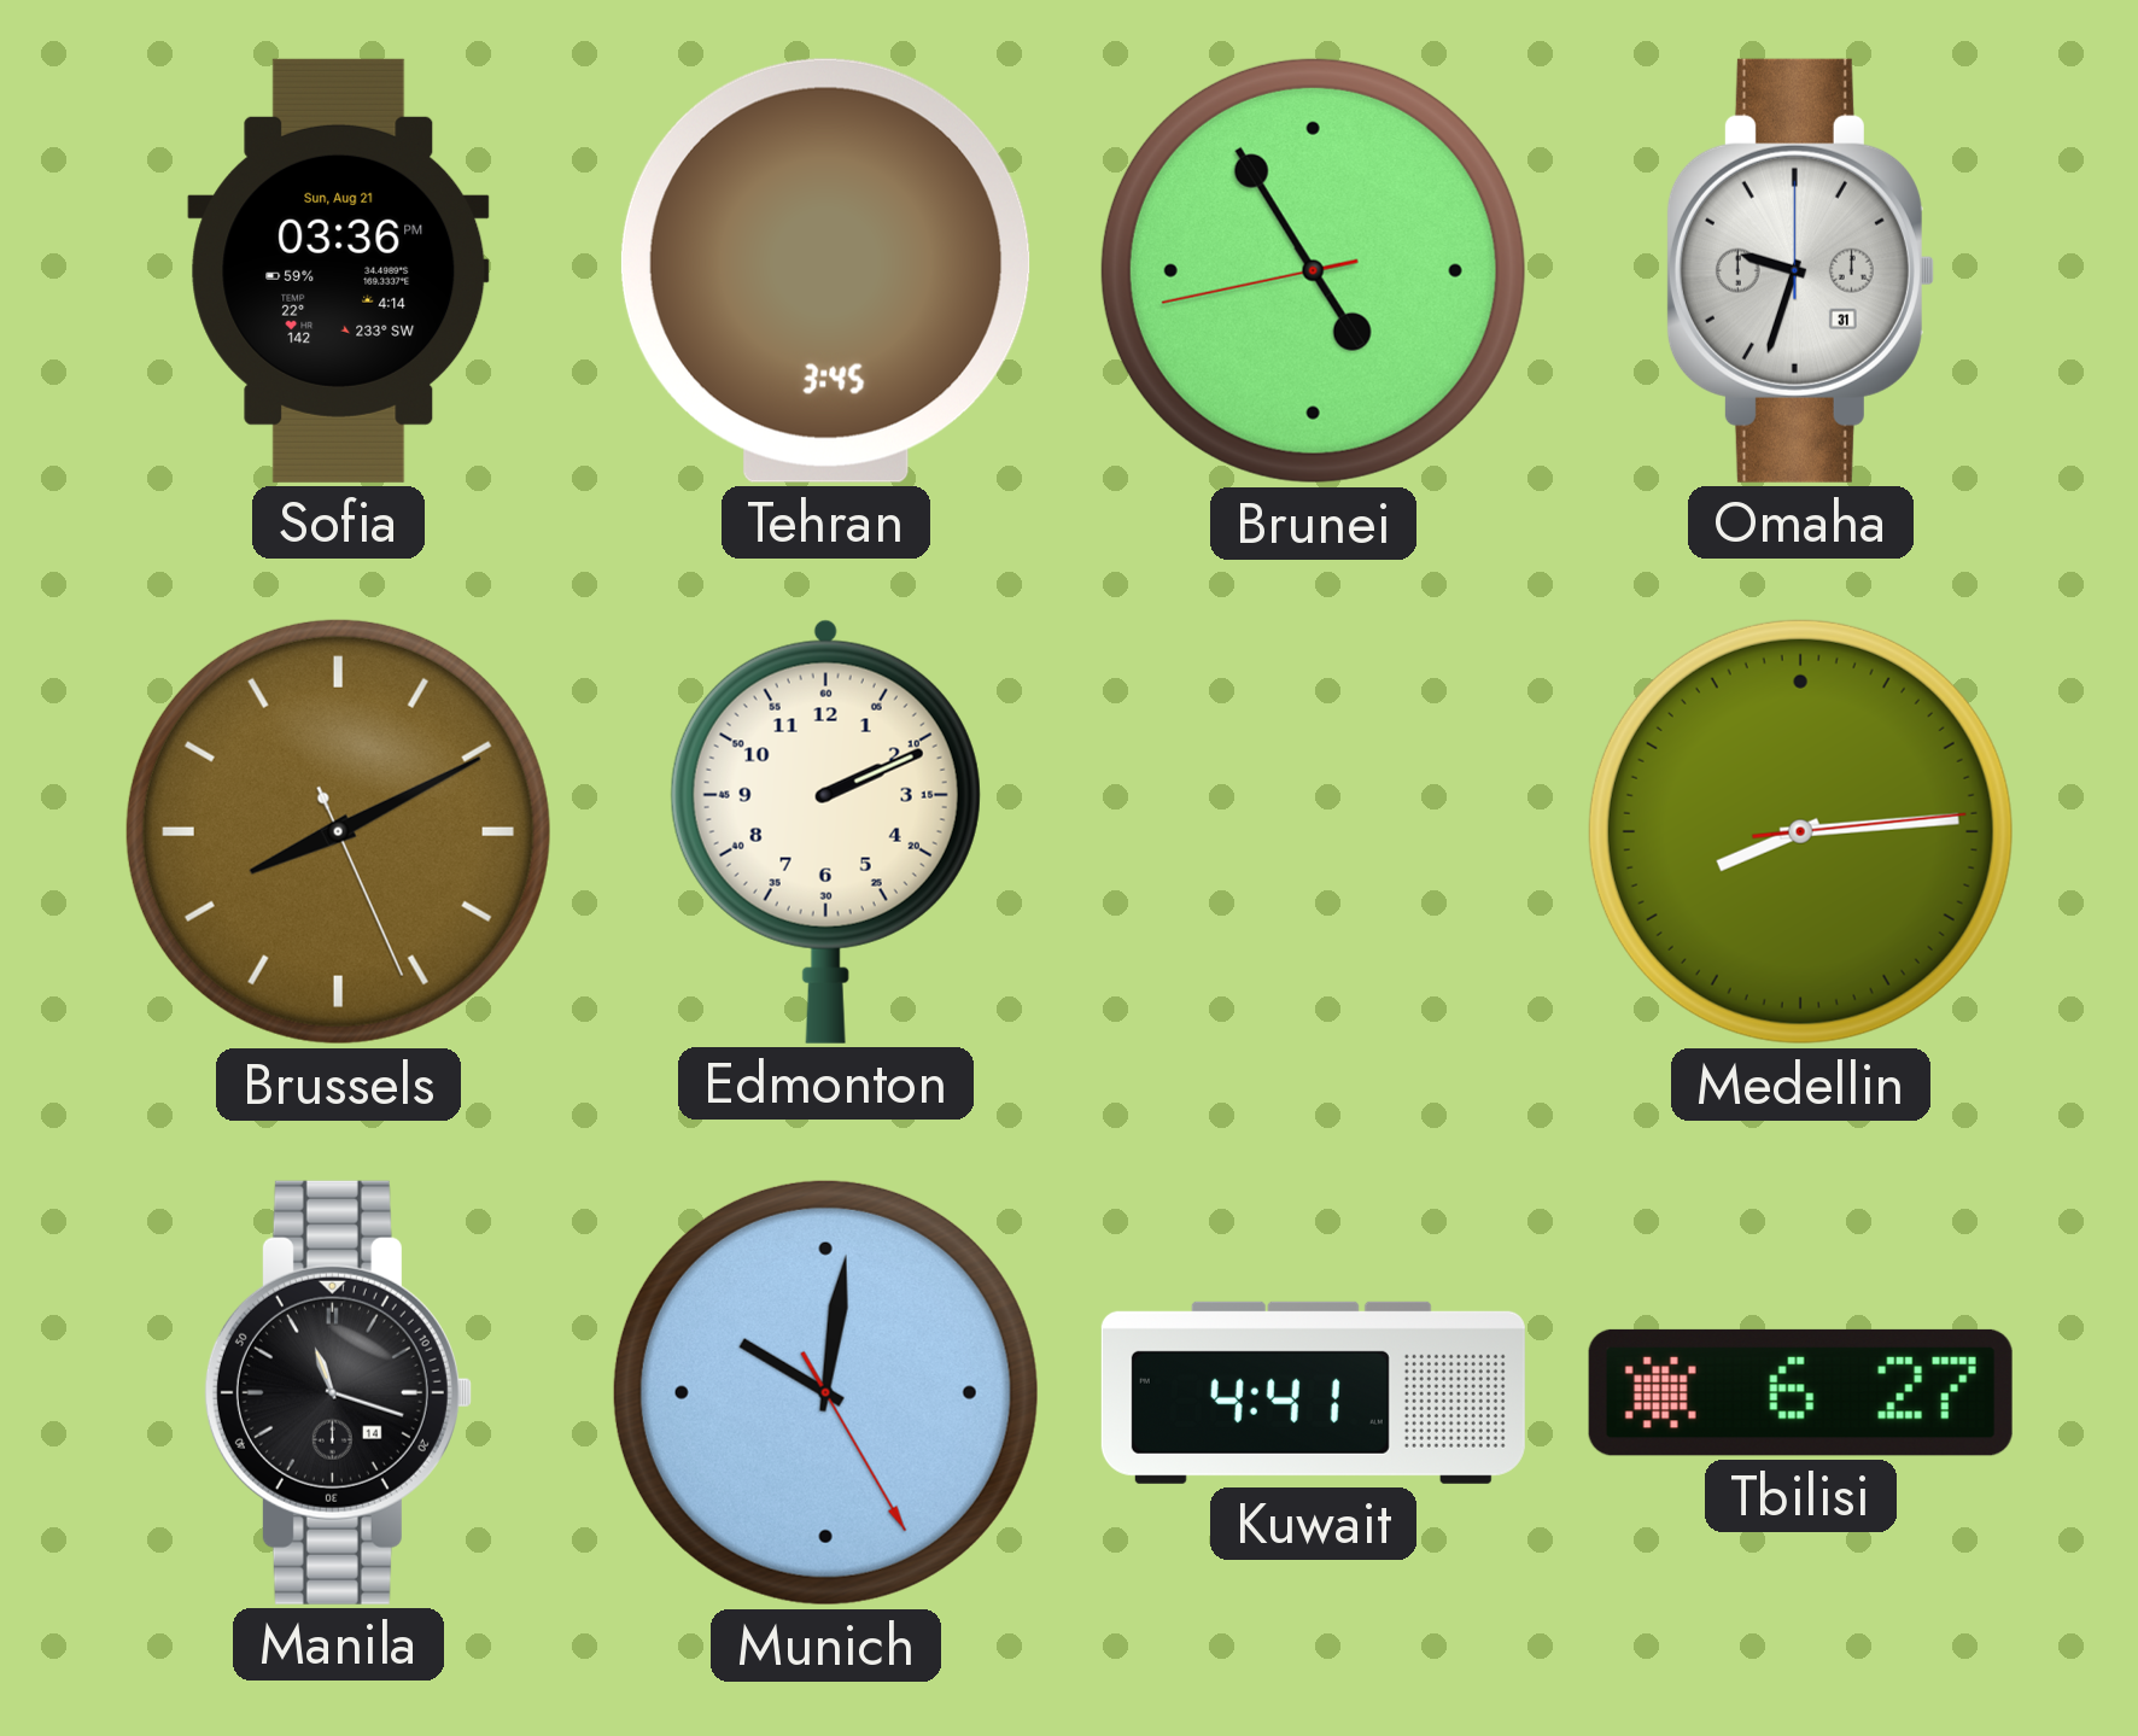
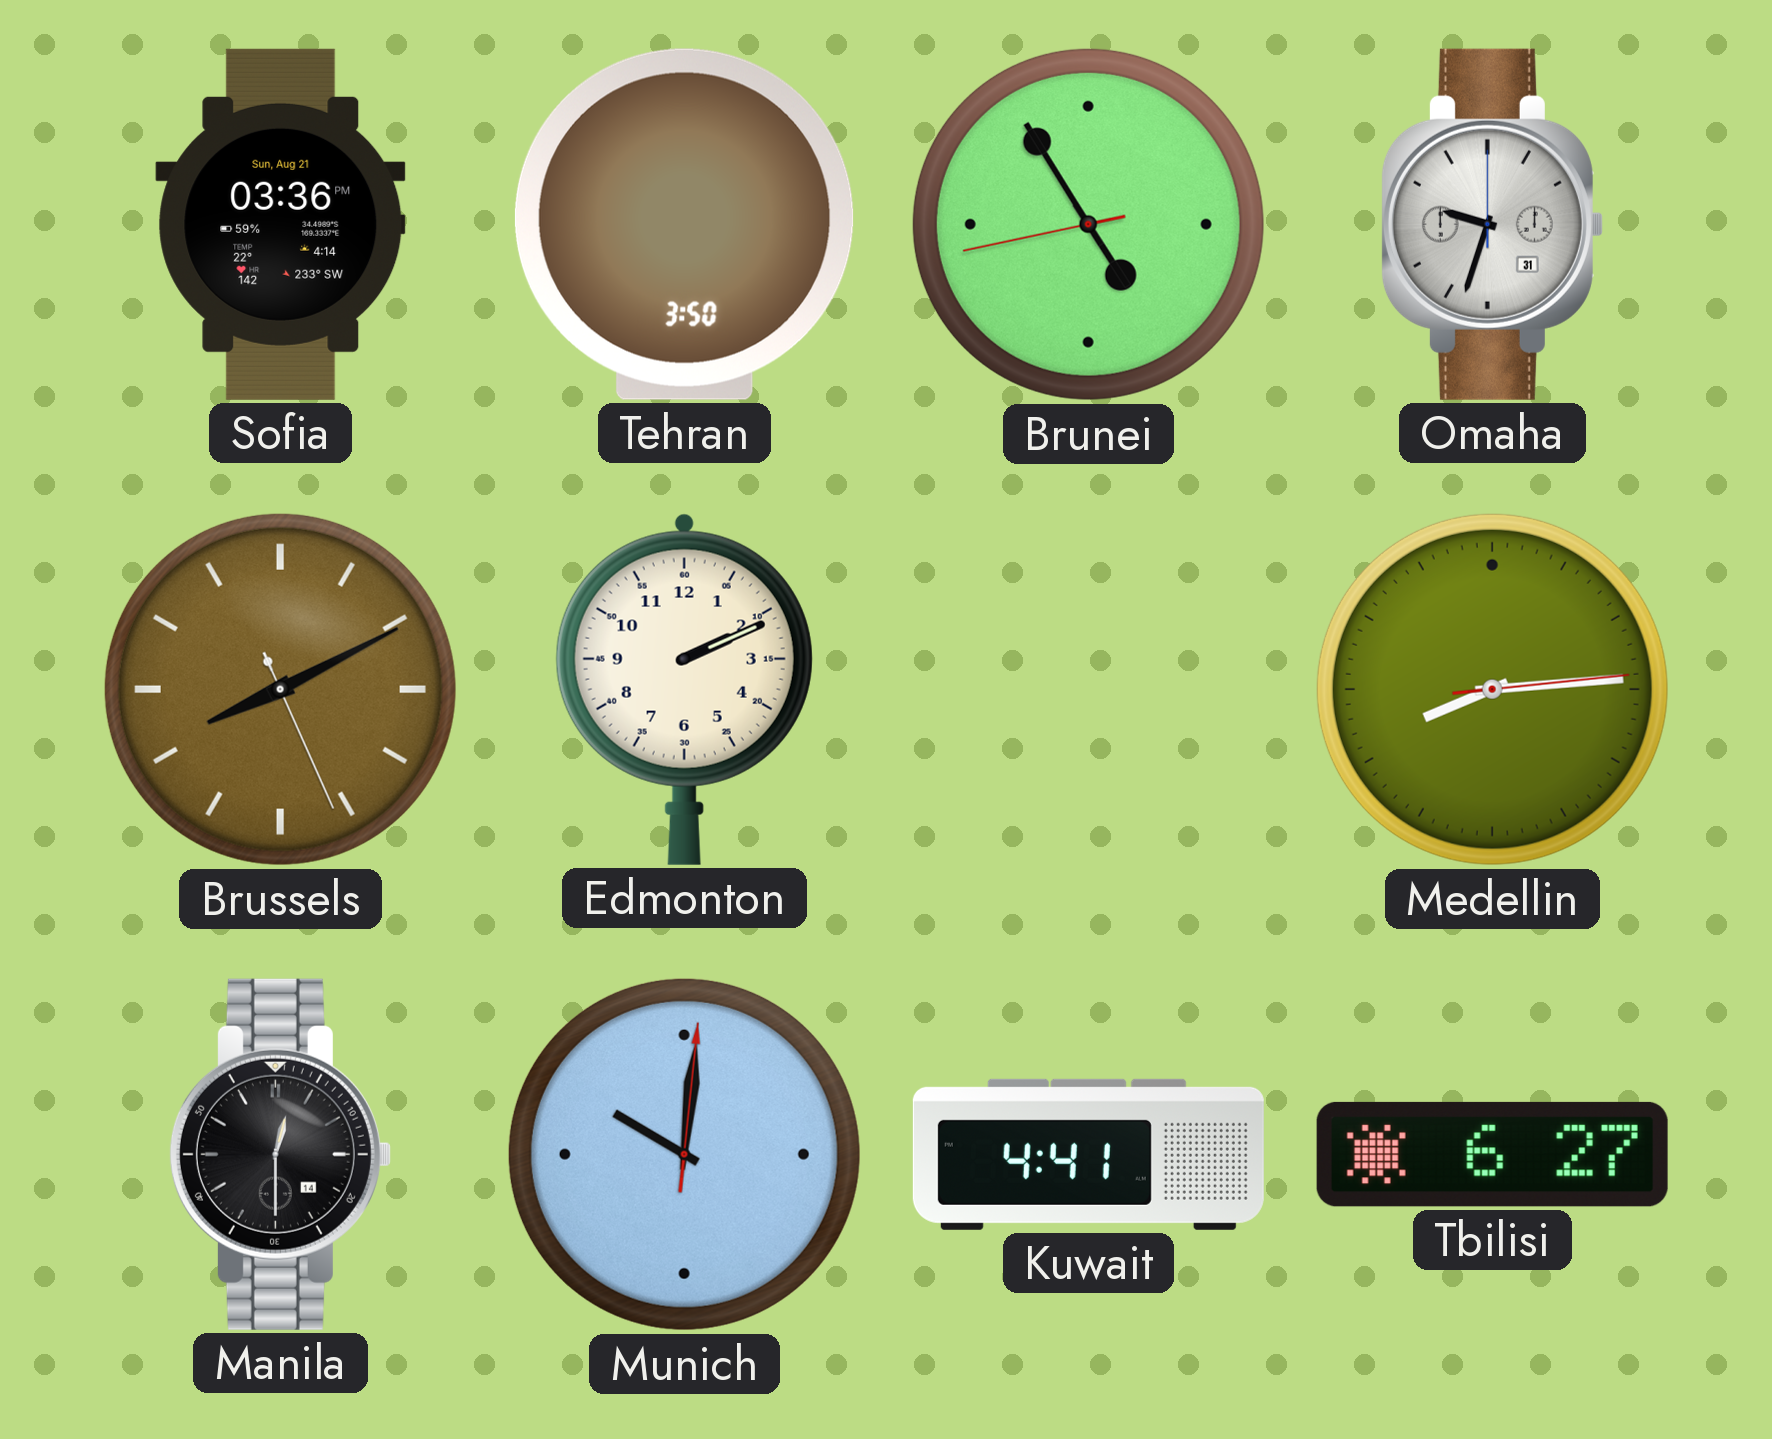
Tehran: 3:45 -> 3:50 (684, 224)
Manila: 11:18 -> 12:30 (280, 1154)
Munich: 10:01:25 -> 10:01:01 (684, 1154)
